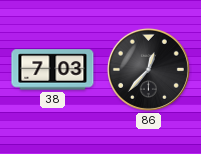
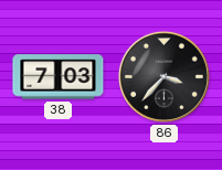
86: 12:37 -> 3:37 (163, 76)
